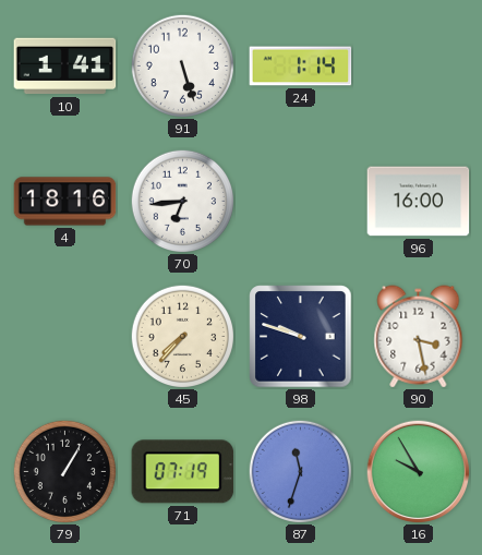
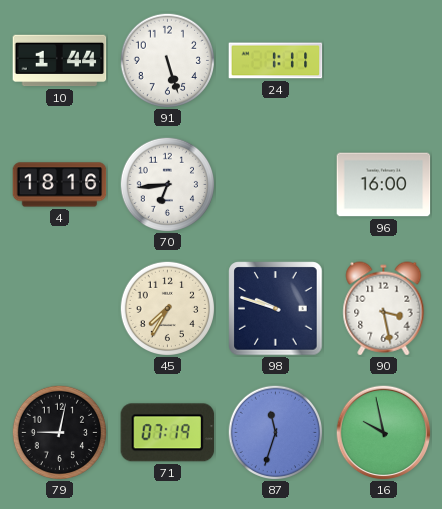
10: 1:41 -> 1:44 (60, 61)
24: 1:14 -> 1:11 (276, 61)
45: 7:37 -> 7:35 (167, 308)
79: 1:05 -> 9:02 (59, 432)
16: 9:55 -> 9:58 (383, 432)
